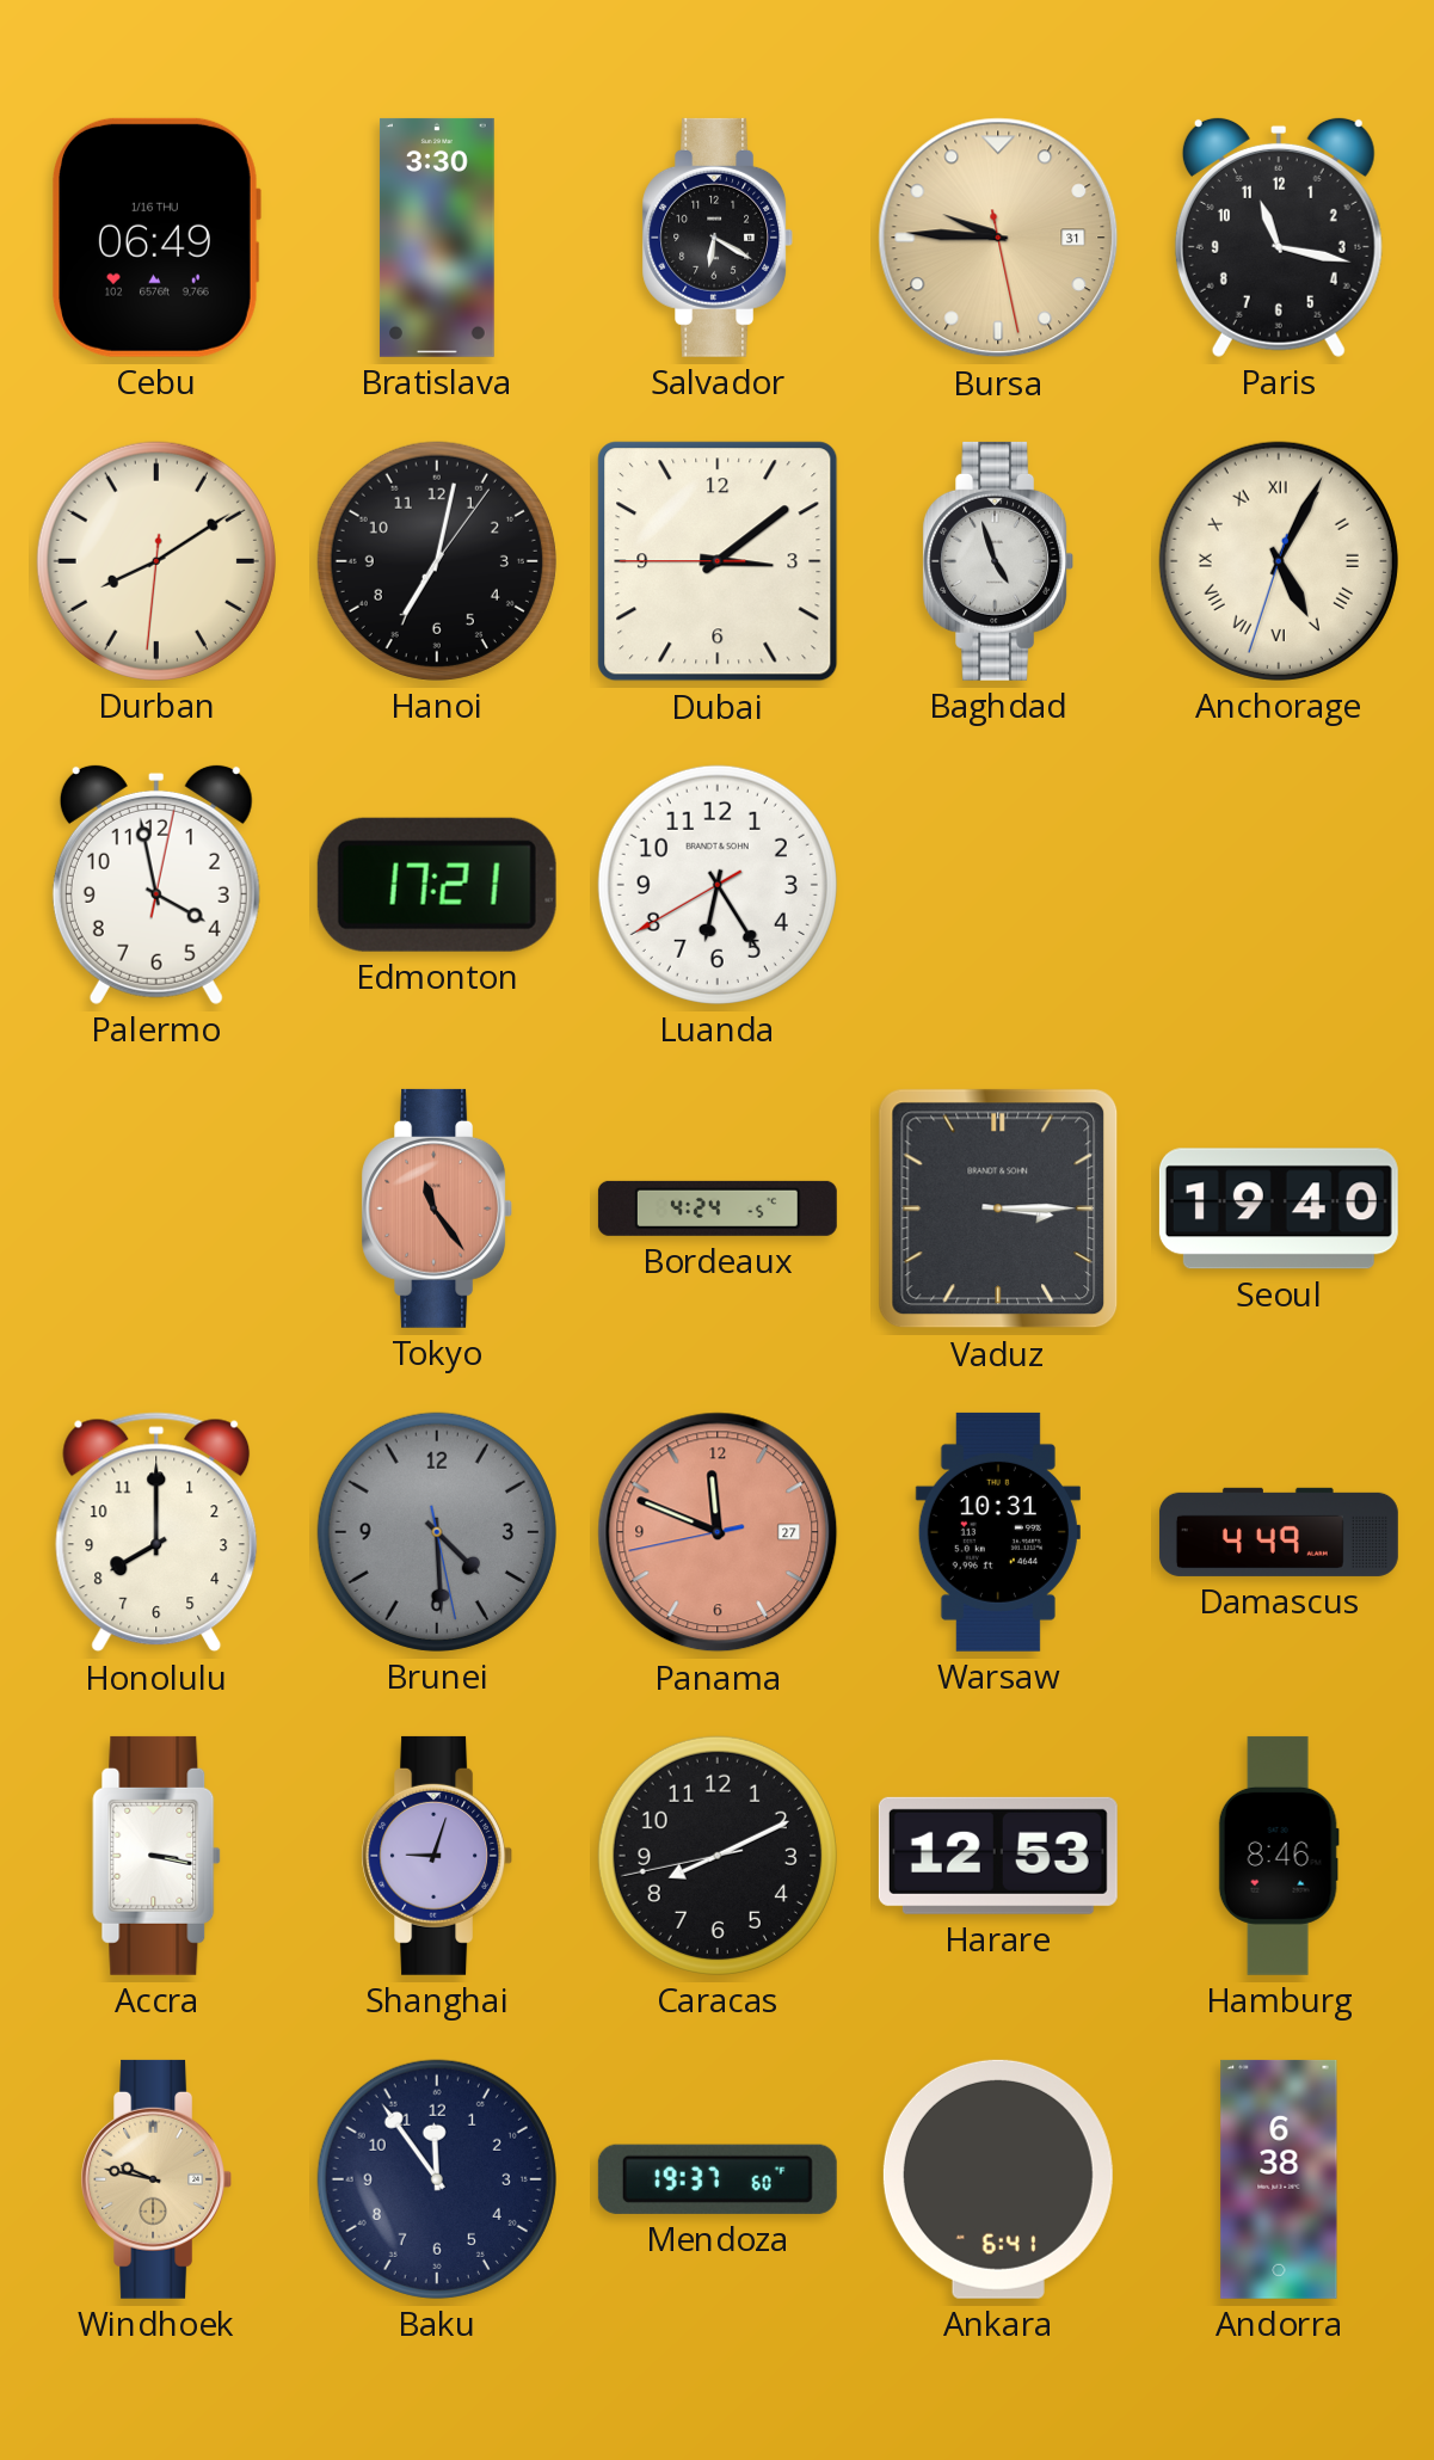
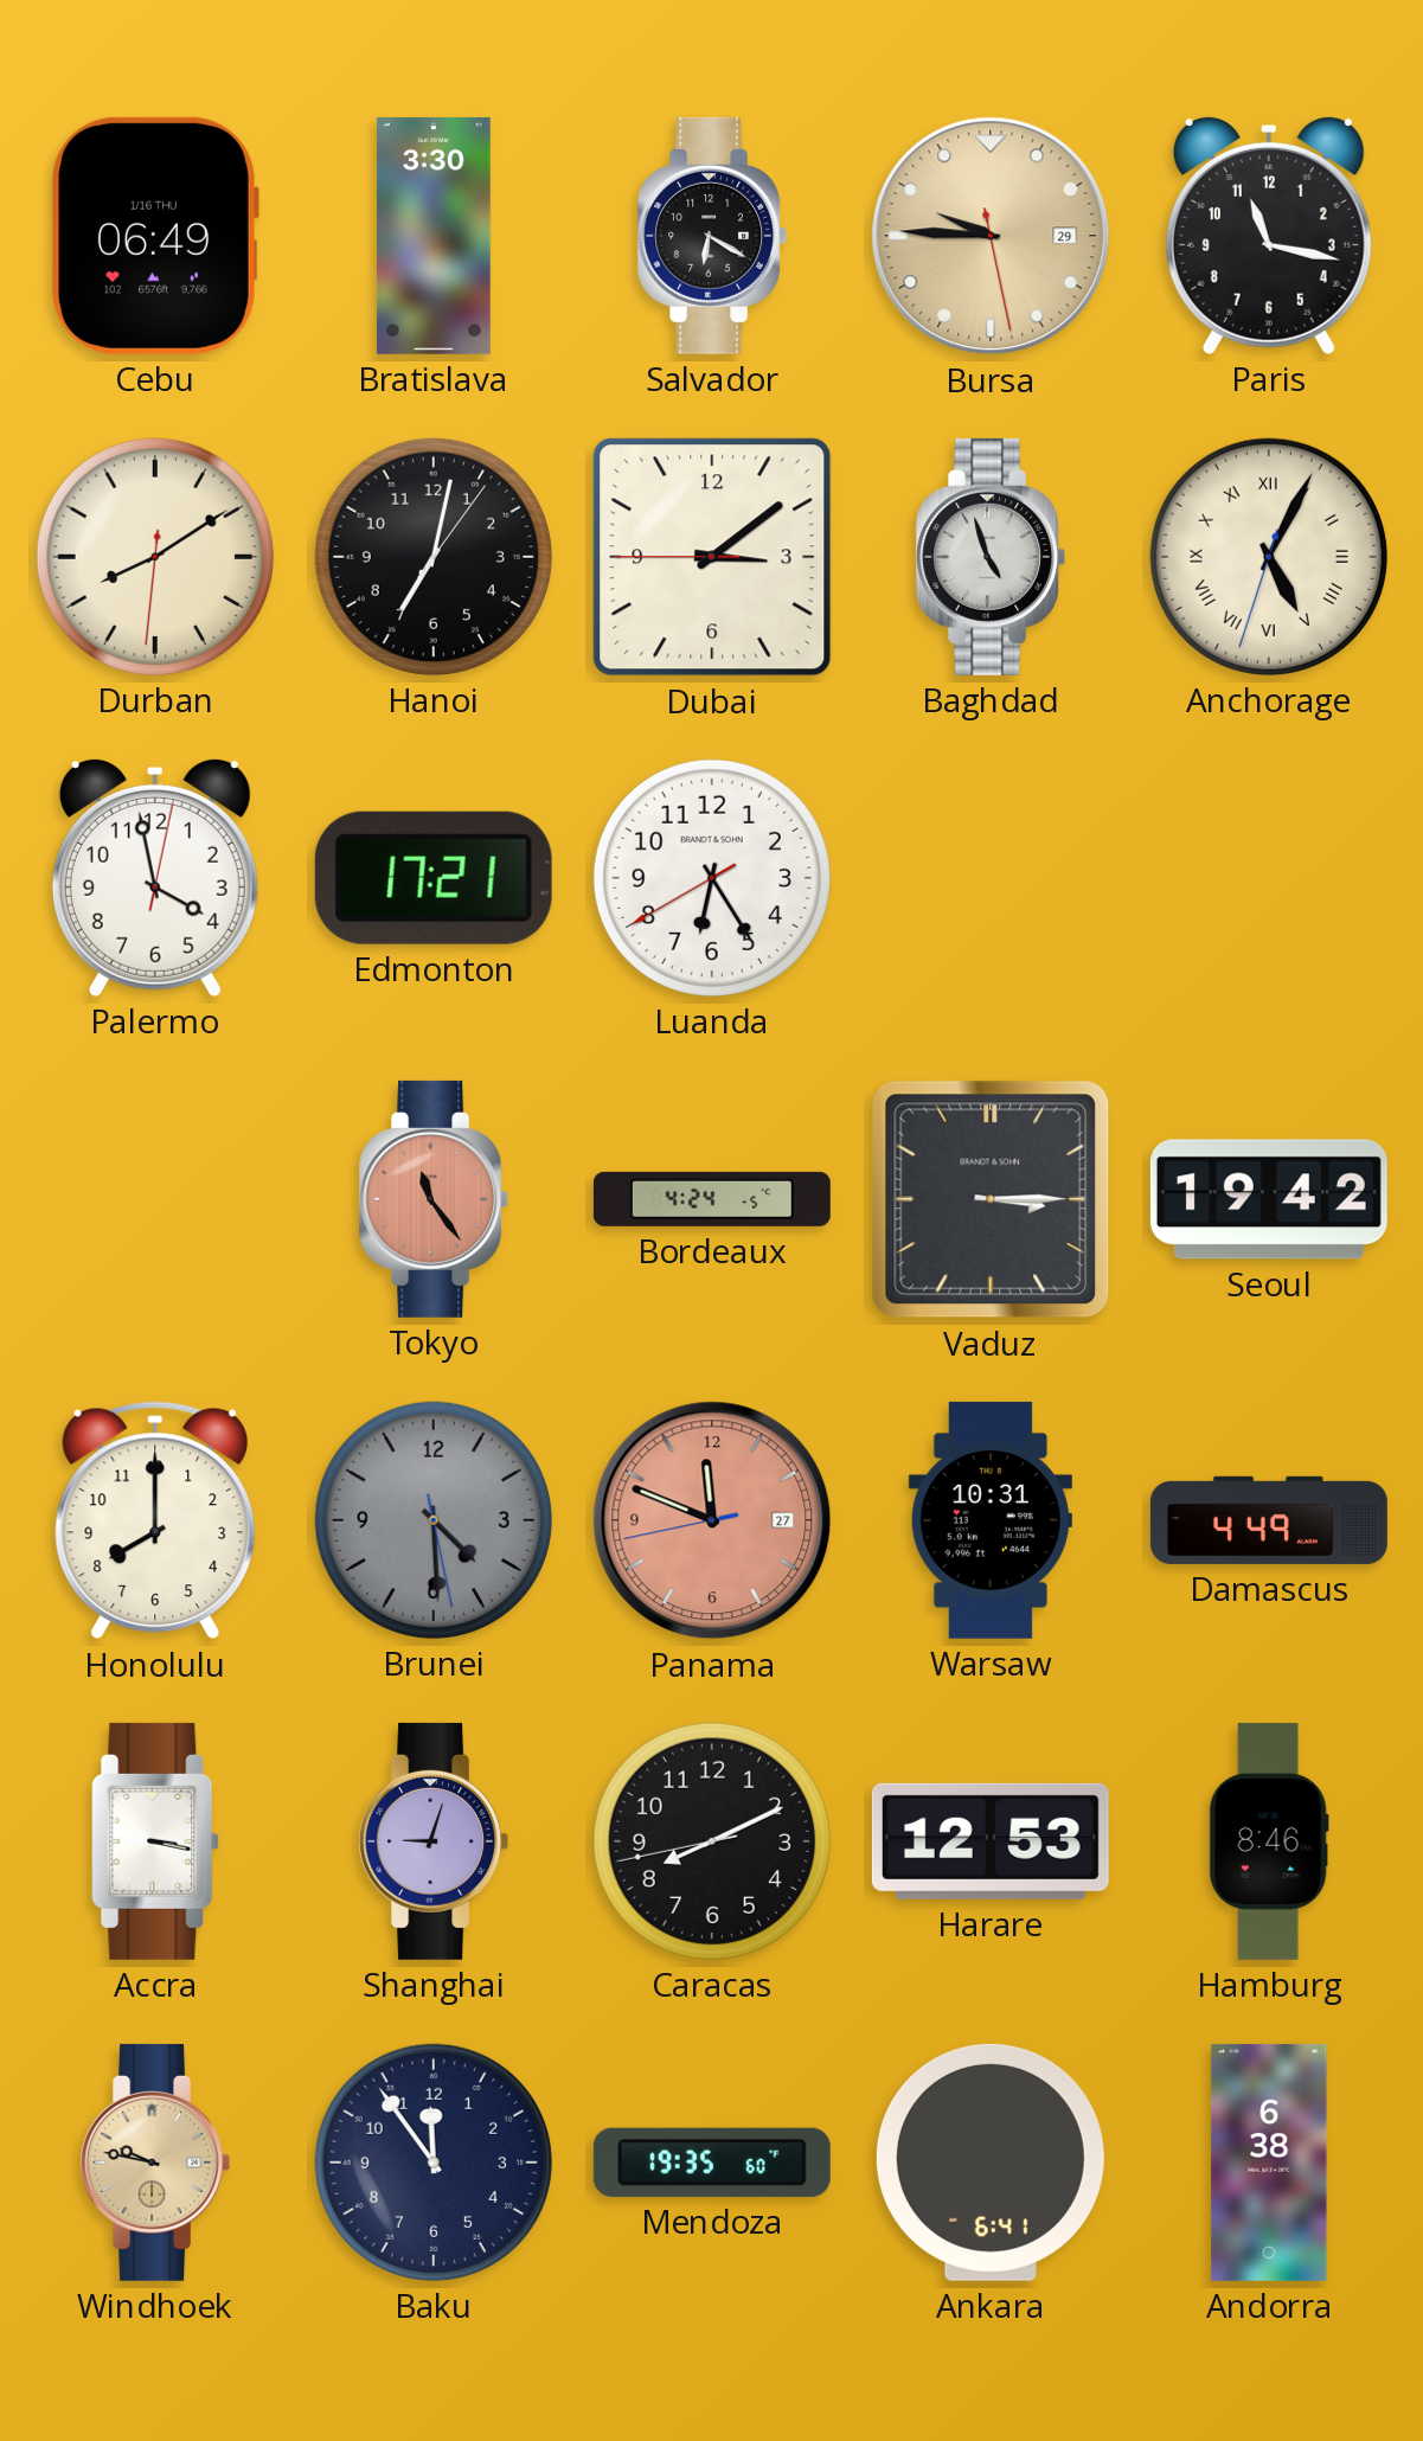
Bursa date: 31 -> 29 (991, 236)
Seoul: 19:40 -> 19:42 (1269, 1199)
Mendoza: 19:37 -> 19:35 (712, 2163)
